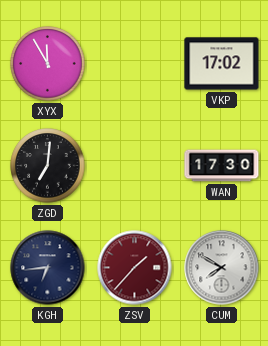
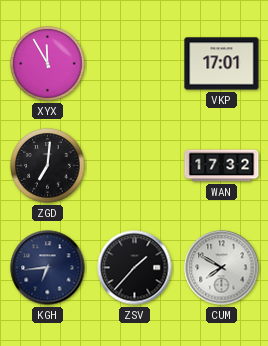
VKP: 17:02 -> 17:01 (222, 64)
WAN: 17:30 -> 17:32 (222, 166)
ZSV dial: burgundy -> black (135, 268)
